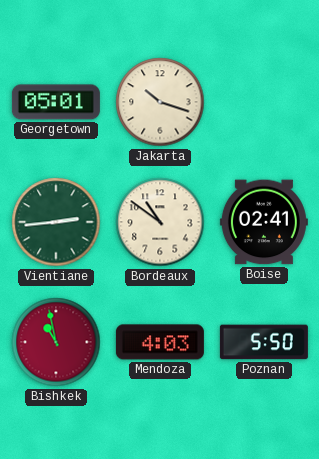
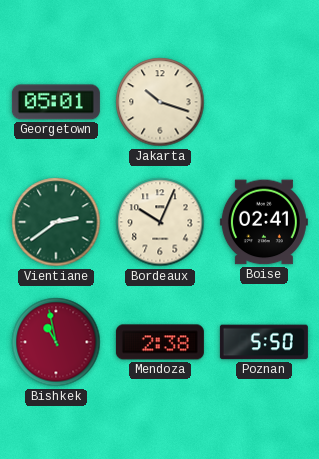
Vientiane: 2:44 -> 2:39 (56, 222)
Bordeaux: 10:51 -> 10:04 (160, 222)
Mendoza: 4:03 -> 2:38 (160, 342)
